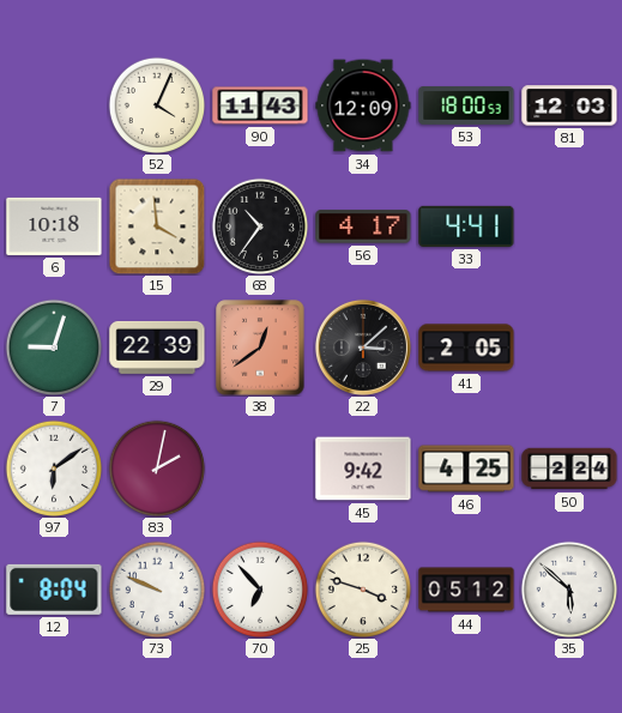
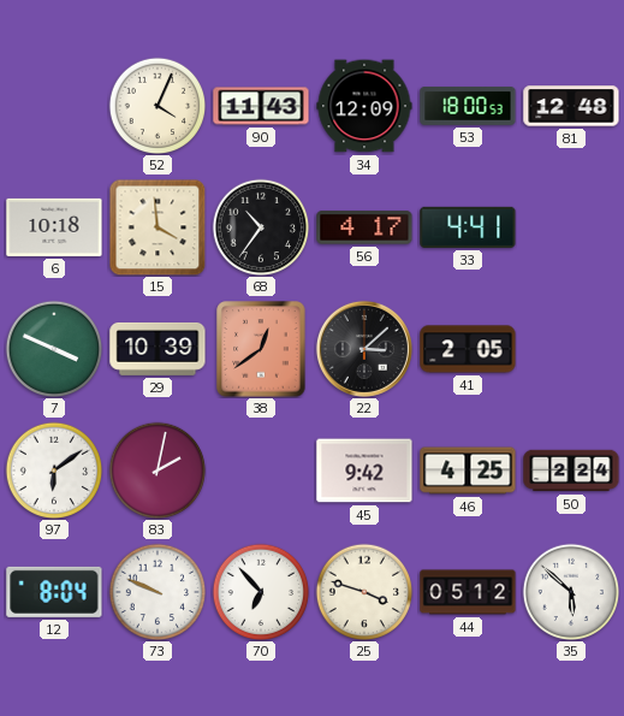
81: 12:03 -> 12:48 (571, 106)
7: 9:03 -> 3:49 (54, 349)
29: 22:39 -> 10:39 (158, 349)
